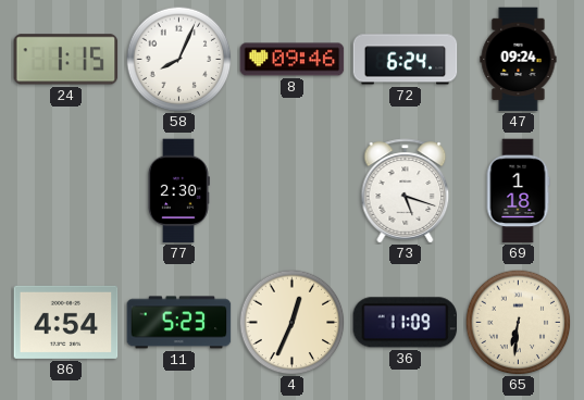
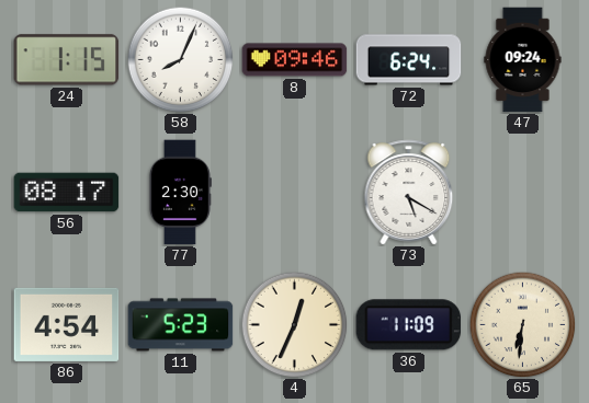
56: none -> 08:17 (67, 193)
73: 5:18 -> 5:20 (409, 193)
69: 1:18 -> none (518, 191)
